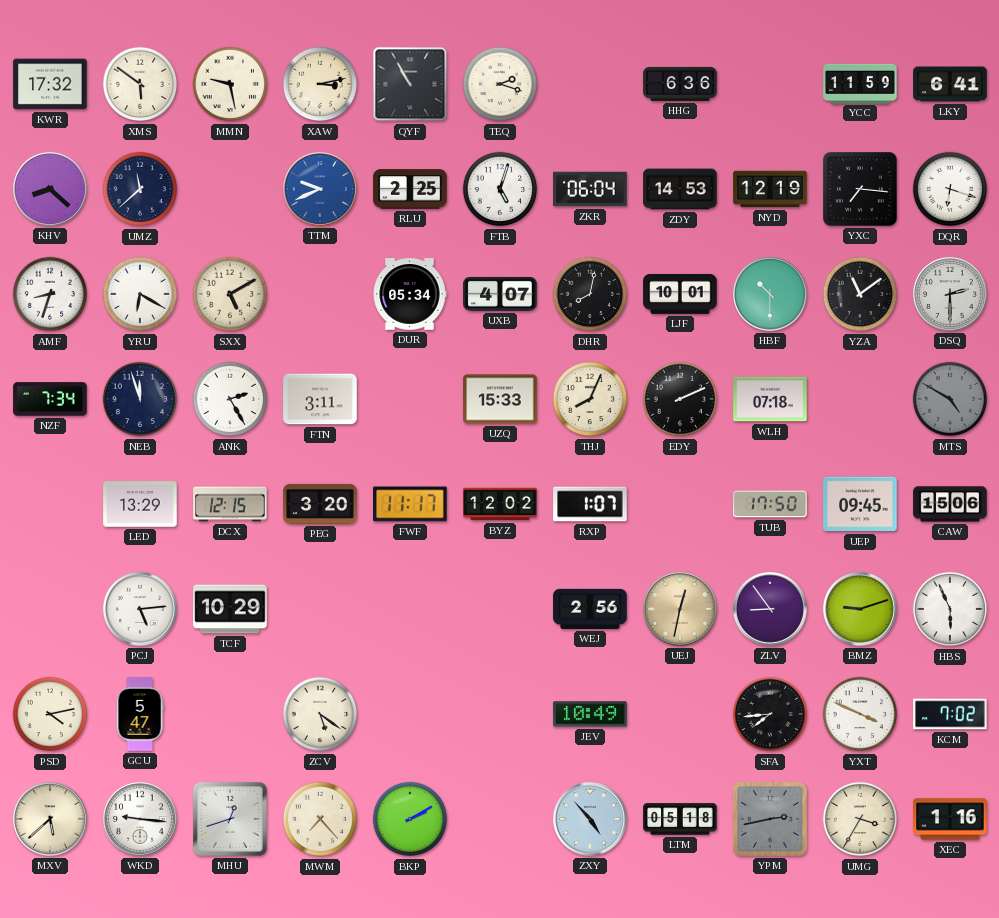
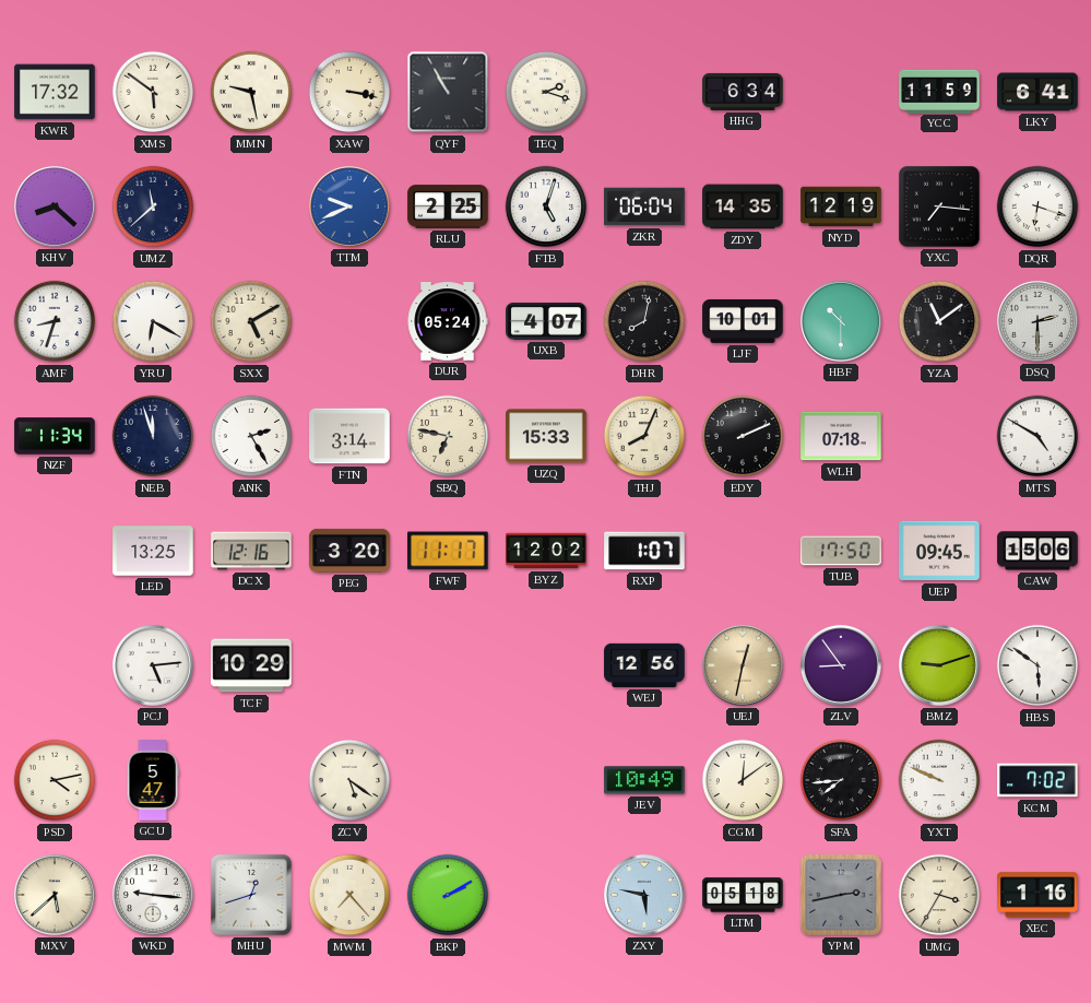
XAW: 3:13 -> 3:17 (349, 92)
HHG: 6:36 -> 6:34 (743, 92)
ZDY: 14:53 -> 14:35 (743, 206)
DUR: 05:34 -> 05:24 (448, 321)
NZF: 7:34 -> 11:34 (55, 436)
FTN: 3:11 -> 3:14 (349, 436)
SBQ: none -> 6:47 (448, 436)
MTS dial: grey -> white (1037, 436)
LED: 13:29 -> 13:25 (153, 551)
DCX: 12:15 -> 12:16 (251, 551)
WEJ: 2:56 -> 12:56 (644, 665)
HBS: 5:56 -> 5:51 (1037, 665)
CGM: none -> 12:09 (743, 780)
YXT: 3:49 -> 9:49 (939, 780)
ZXY: 4:53 -> 5:47 (644, 895)
